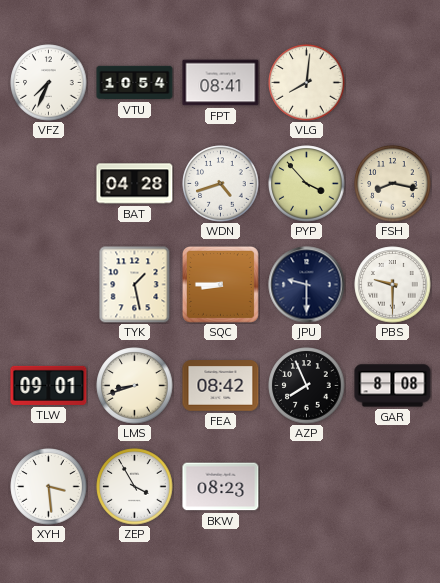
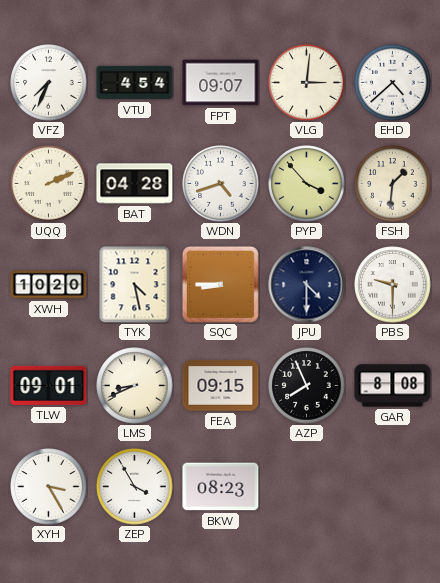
VTU: 10:54 -> 4:54 (135, 83)
FPT: 08:41 -> 09:07 (221, 83)
VLG: 8:01 -> 3:01 (307, 83)
EHD: none -> 4:38 (393, 83)
UQQ: none -> 2:11 (49, 184)
FSH: 8:17 -> 1:31 (393, 184)
XWH: none -> 10:20 (49, 285)
TYK: 1:28 -> 4:28 (135, 284)
JPU: 9:30 -> 4:30 (307, 285)
LMS: 8:42 -> 8:41 (135, 386)
FEA: 08:42 -> 09:15 (221, 386)
XYH: 3:29 -> 3:25 (49, 487)
